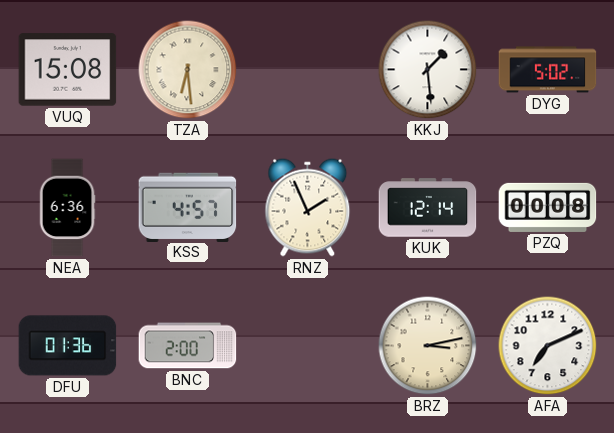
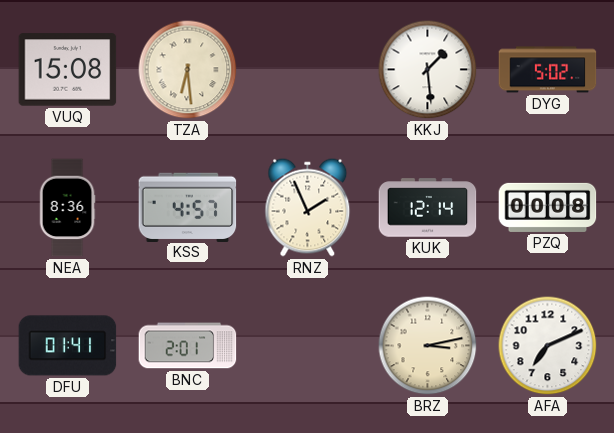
NEA: 6:36 -> 8:36 (67, 208)
DFU: 01:36 -> 01:41 (68, 346)
BNC: 2:00 -> 2:01 (188, 346)
